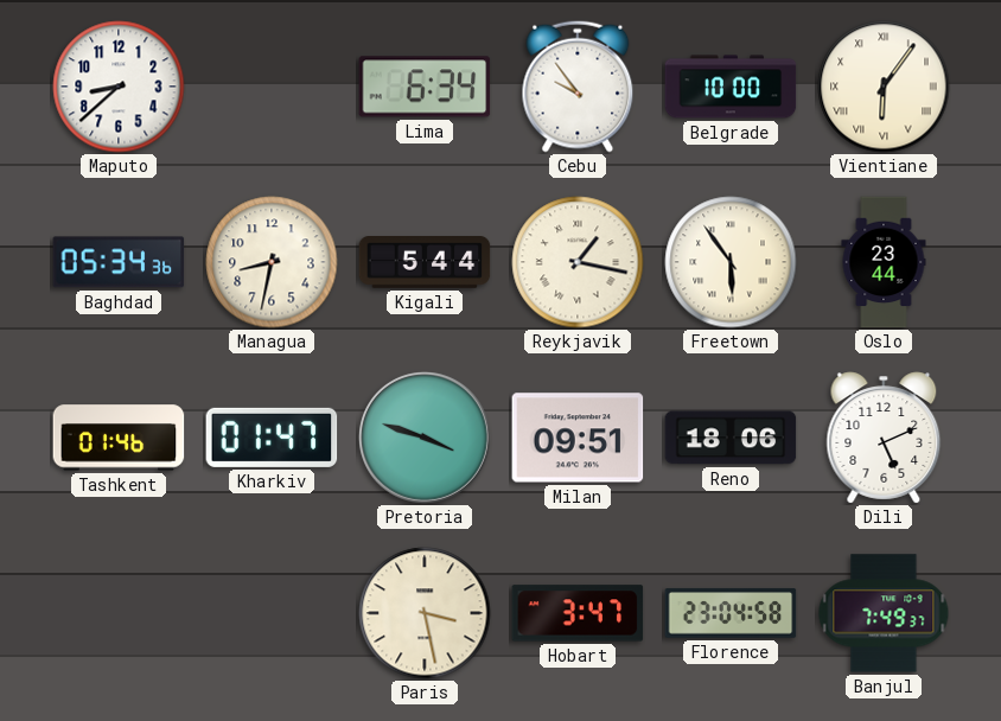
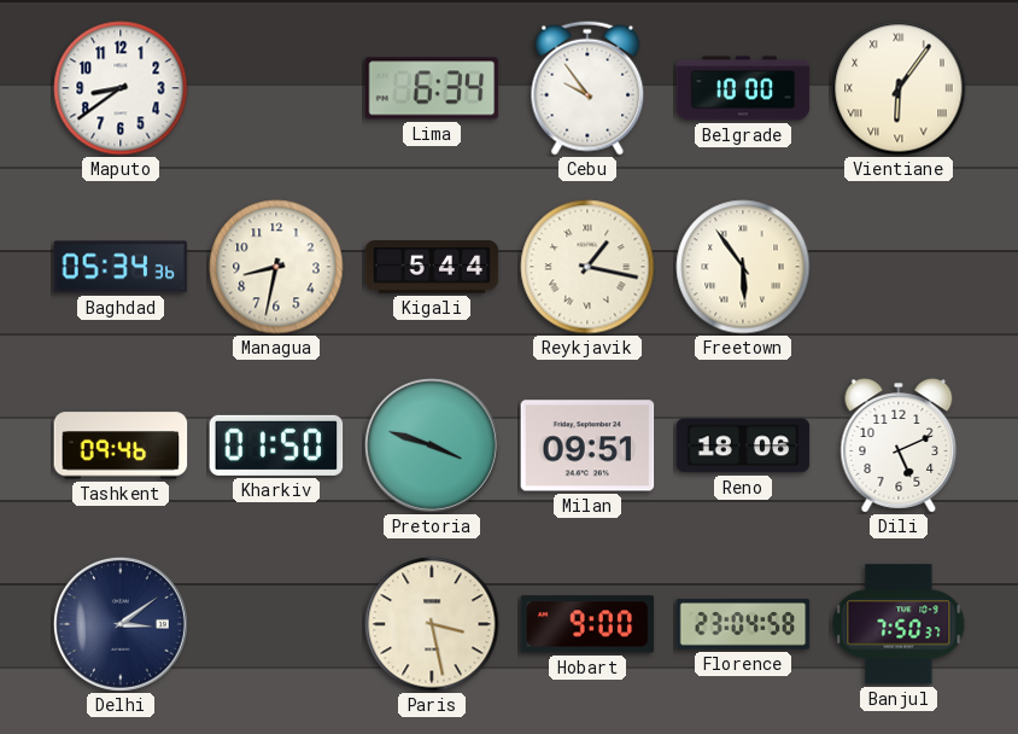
Maputo: 8:38 -> 8:39 (121, 88)
Oslo: 23:44 -> none (884, 262)
Tashkent: 01:46 -> 09:46 (121, 445)
Kharkiv: 01:47 -> 01:50 (276, 445)
Delhi: none -> 3:09 (121, 624)
Hobart: 3:47 -> 9:00 (587, 624)
Banjul: 7:49 -> 7:50 (899, 624)
